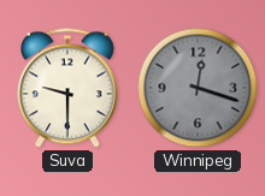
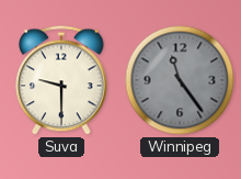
Winnipeg: 12:18 -> 11:24 (180, 80)
